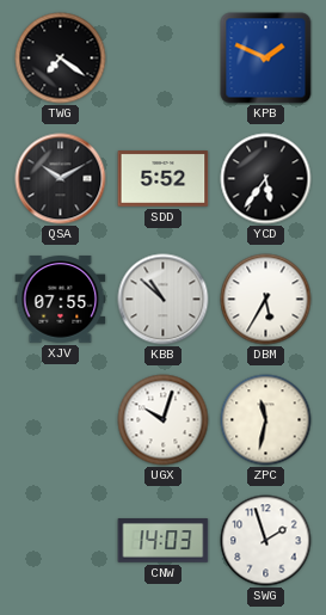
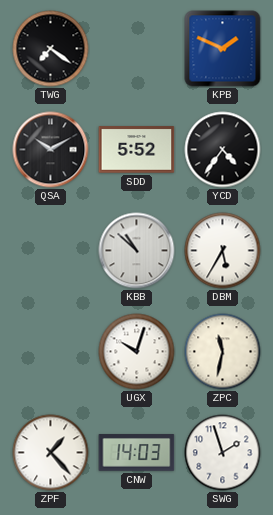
YCD: 5:36 -> 4:36 (223, 150)
XJV: 07:55 -> none (61, 300)
ZPF: none -> 1:23 (51, 453)
